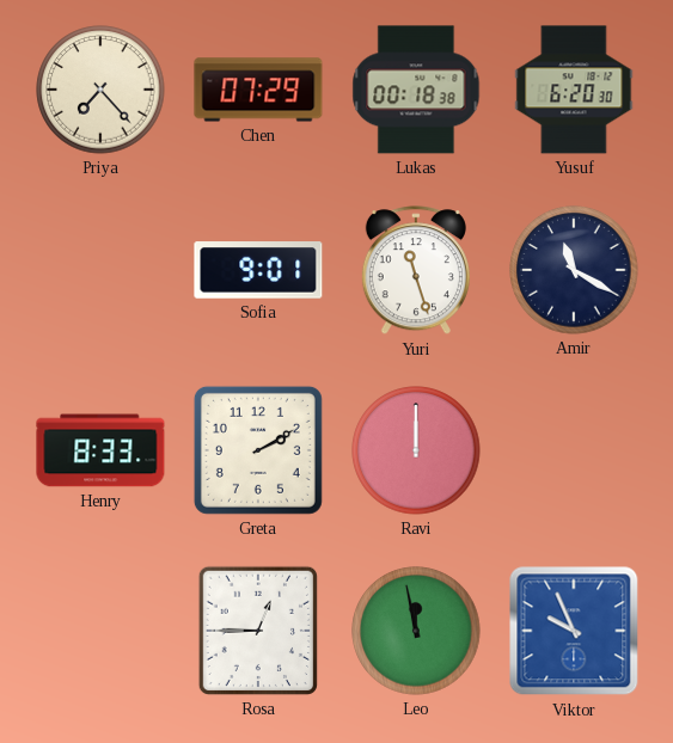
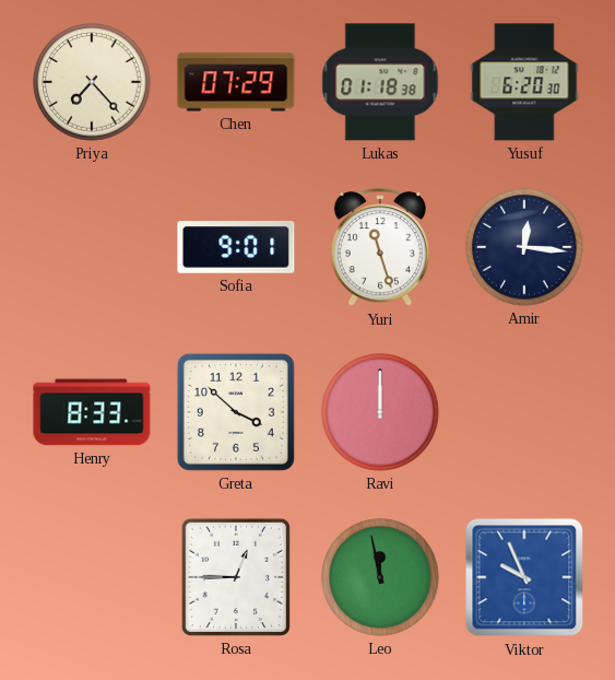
Lukas: 00:18 -> 01:18 (380, 82)
Amir: 11:20 -> 12:16 (524, 247)
Greta: 2:10 -> 3:52 (236, 412)
